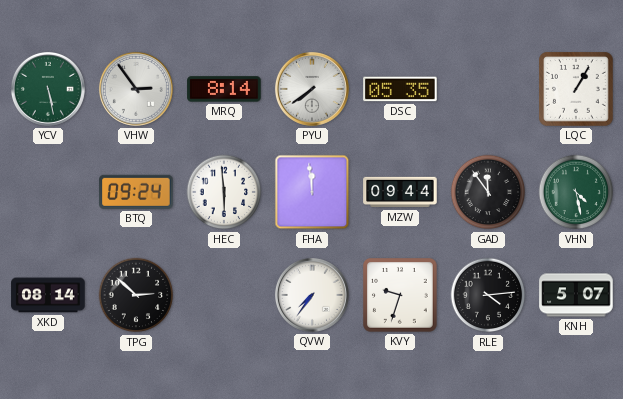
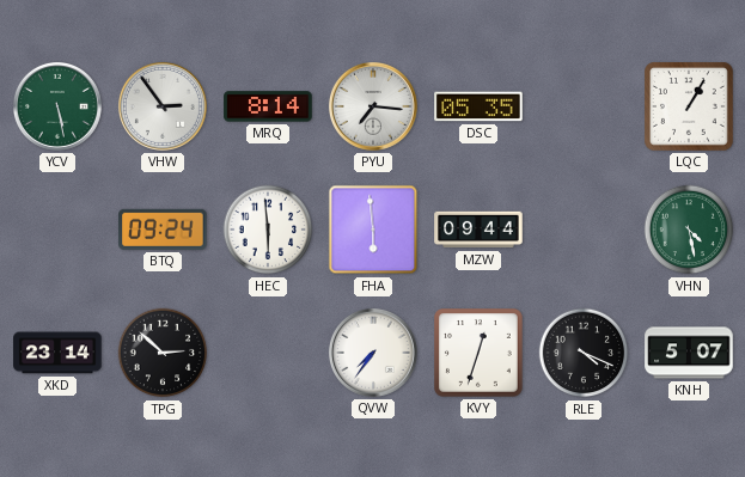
PYU: 7:39 -> 7:16 (373, 106)
FHA: 11:59 -> 5:59 (373, 230)
GAD: 11:54 -> none (488, 192)
XKD: 08:14 -> 23:14 (57, 353)
KVY: 9:33 -> 12:33 (480, 354)
RLE: 4:14 -> 4:19 (584, 353)
